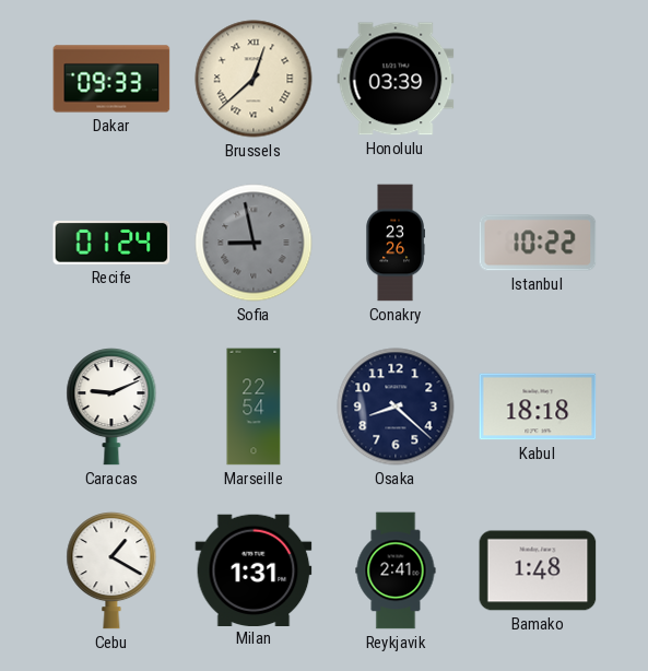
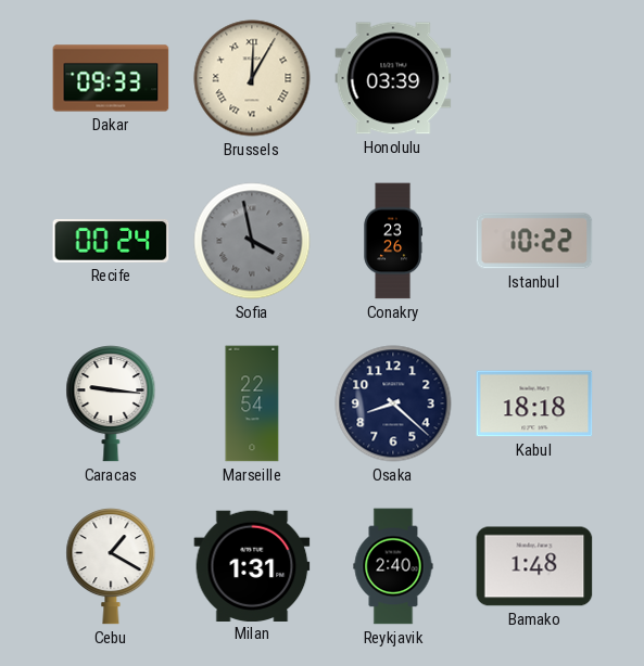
Brussels: 12:38 -> 12:05 (252, 78)
Recife: 01:24 -> 00:24 (111, 241)
Sofia: 8:58 -> 3:58 (252, 241)
Caracas: 9:11 -> 9:16 (111, 405)
Reykjavik: 2:41 -> 2:40 (393, 566)
